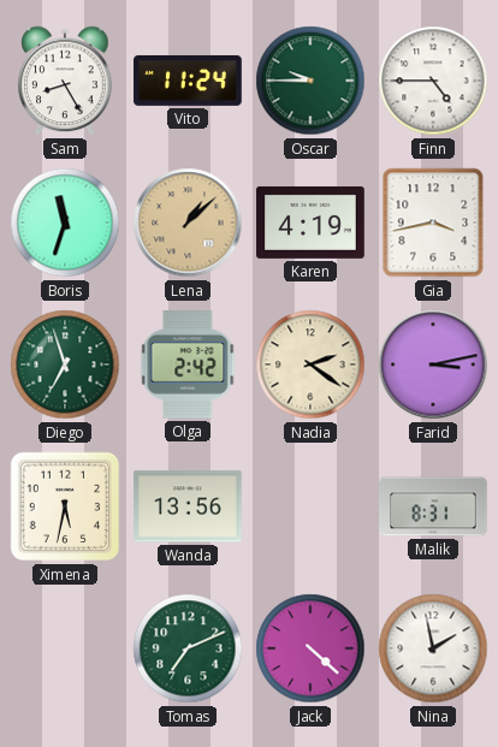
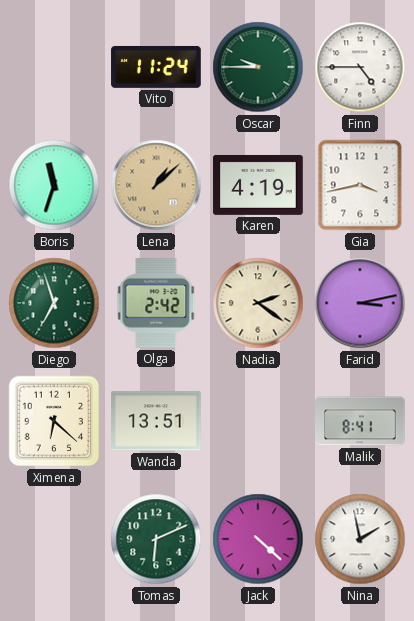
Sam: 8:25 -> none (65, 81)
Ximena: 5:32 -> 6:22 (54, 421)
Wanda: 13:56 -> 13:51 (156, 421)
Malik: 8:31 -> 8:41 (360, 421)
Tomas: 7:11 -> 6:11 (156, 539)
